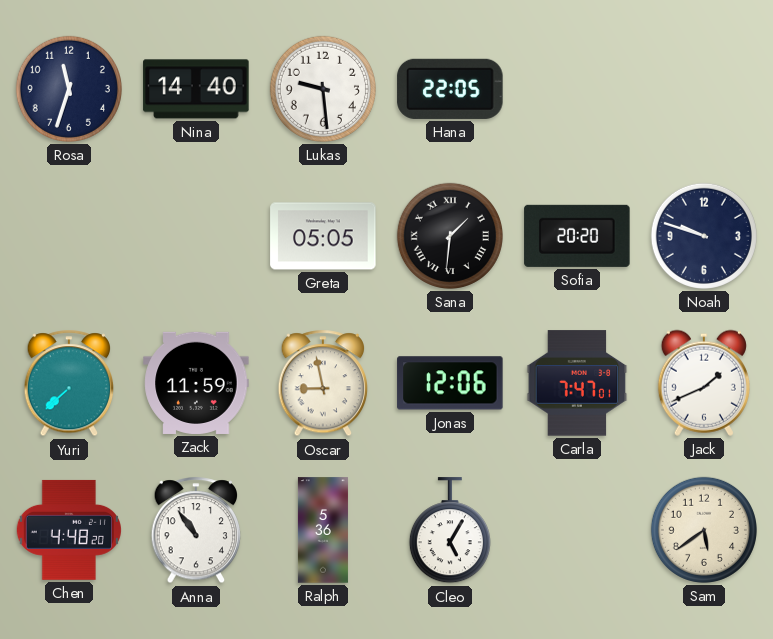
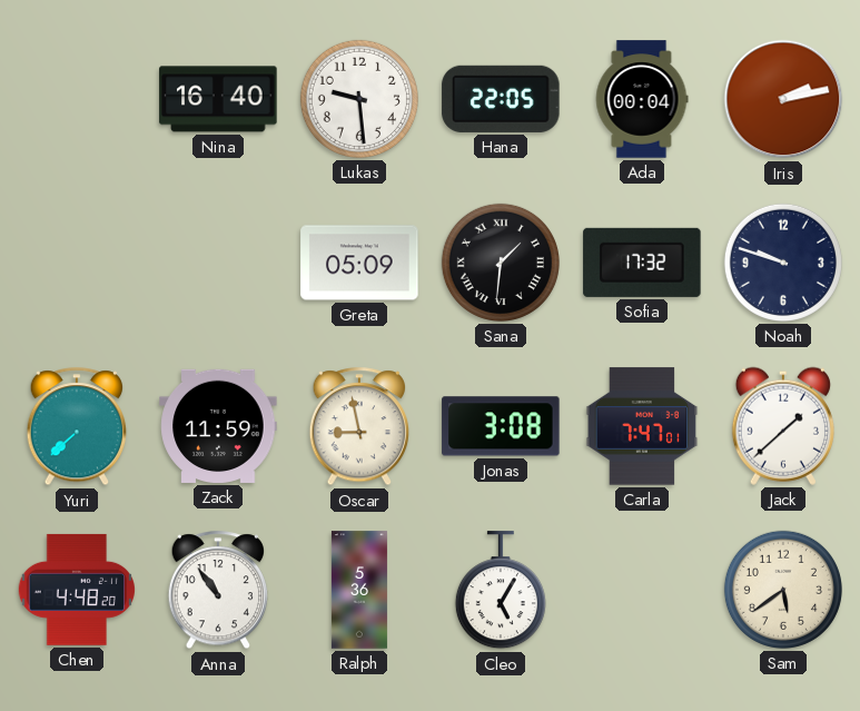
Rosa: 11:33 -> none (69, 89)
Nina: 14:40 -> 16:40 (218, 99)
Ada: none -> 00:04 (642, 99)
Iris: none -> 2:13 (783, 99)
Greta: 05:05 -> 05:09 (359, 263)
Sofia: 20:20 -> 17:32 (642, 263)
Jonas: 12:06 -> 3:08 (501, 426)
Jack: 1:41 -> 1:38 (783, 426)
